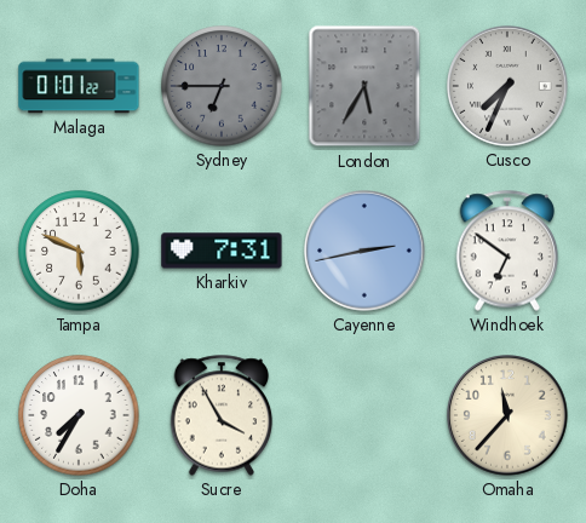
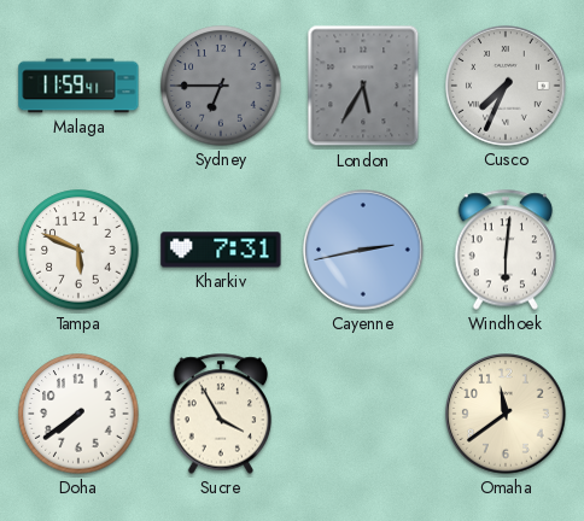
Malaga: 01:01 -> 11:59 (78, 86)
Windhoek: 6:51 -> 6:01 (506, 250)
Doha: 7:35 -> 7:39 (78, 414)
Omaha: 11:37 -> 11:39 (506, 414)
